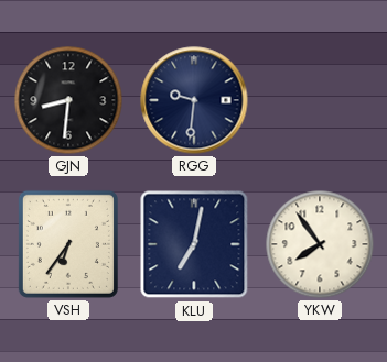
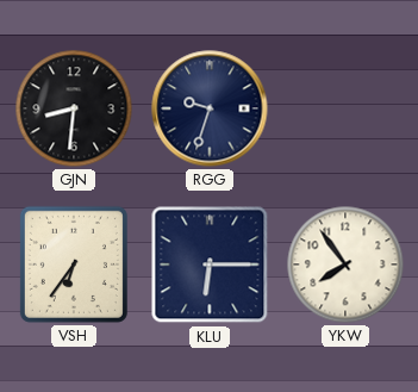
RGG: 9:31 -> 9:33 (210, 108)
KLU: 7:02 -> 6:15 (210, 265)
